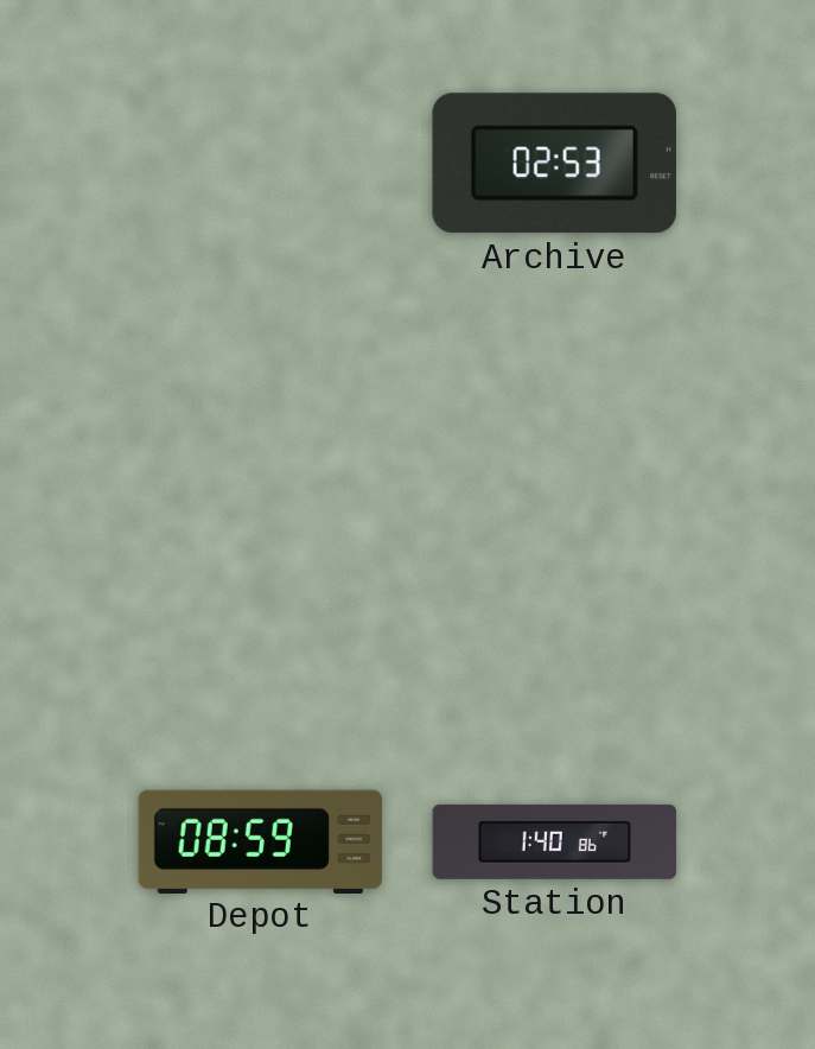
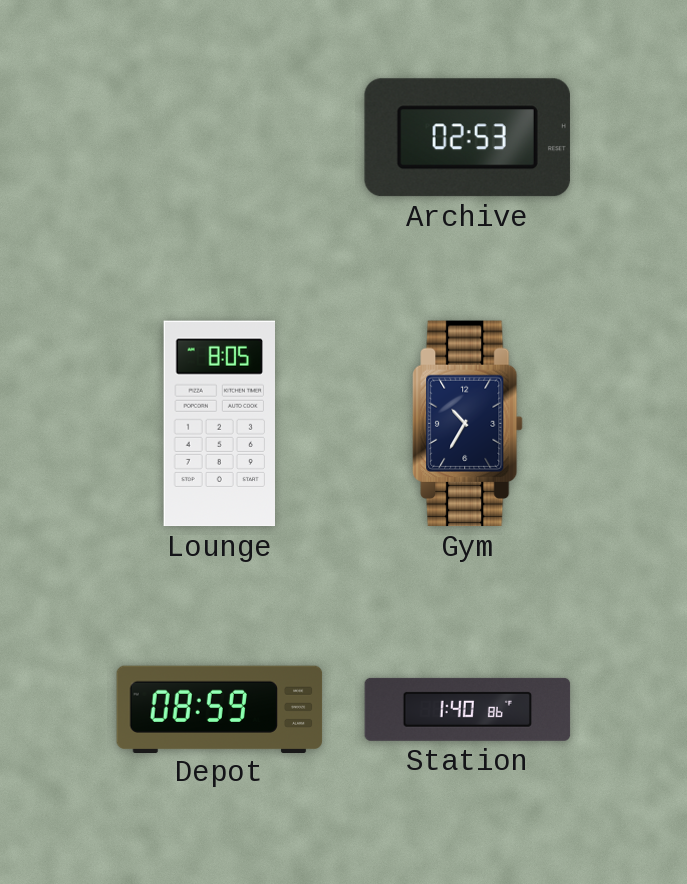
Lounge: none -> 8:05 (220, 424)
Gym: none -> 10:35 (468, 424)
